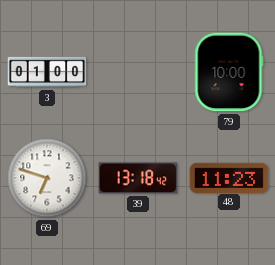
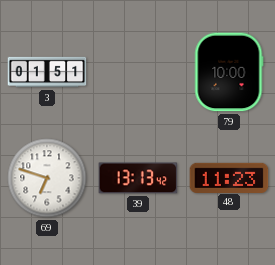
3: 01:00 -> 01:51 (47, 72)
39: 13:18 -> 13:13 (138, 178)
